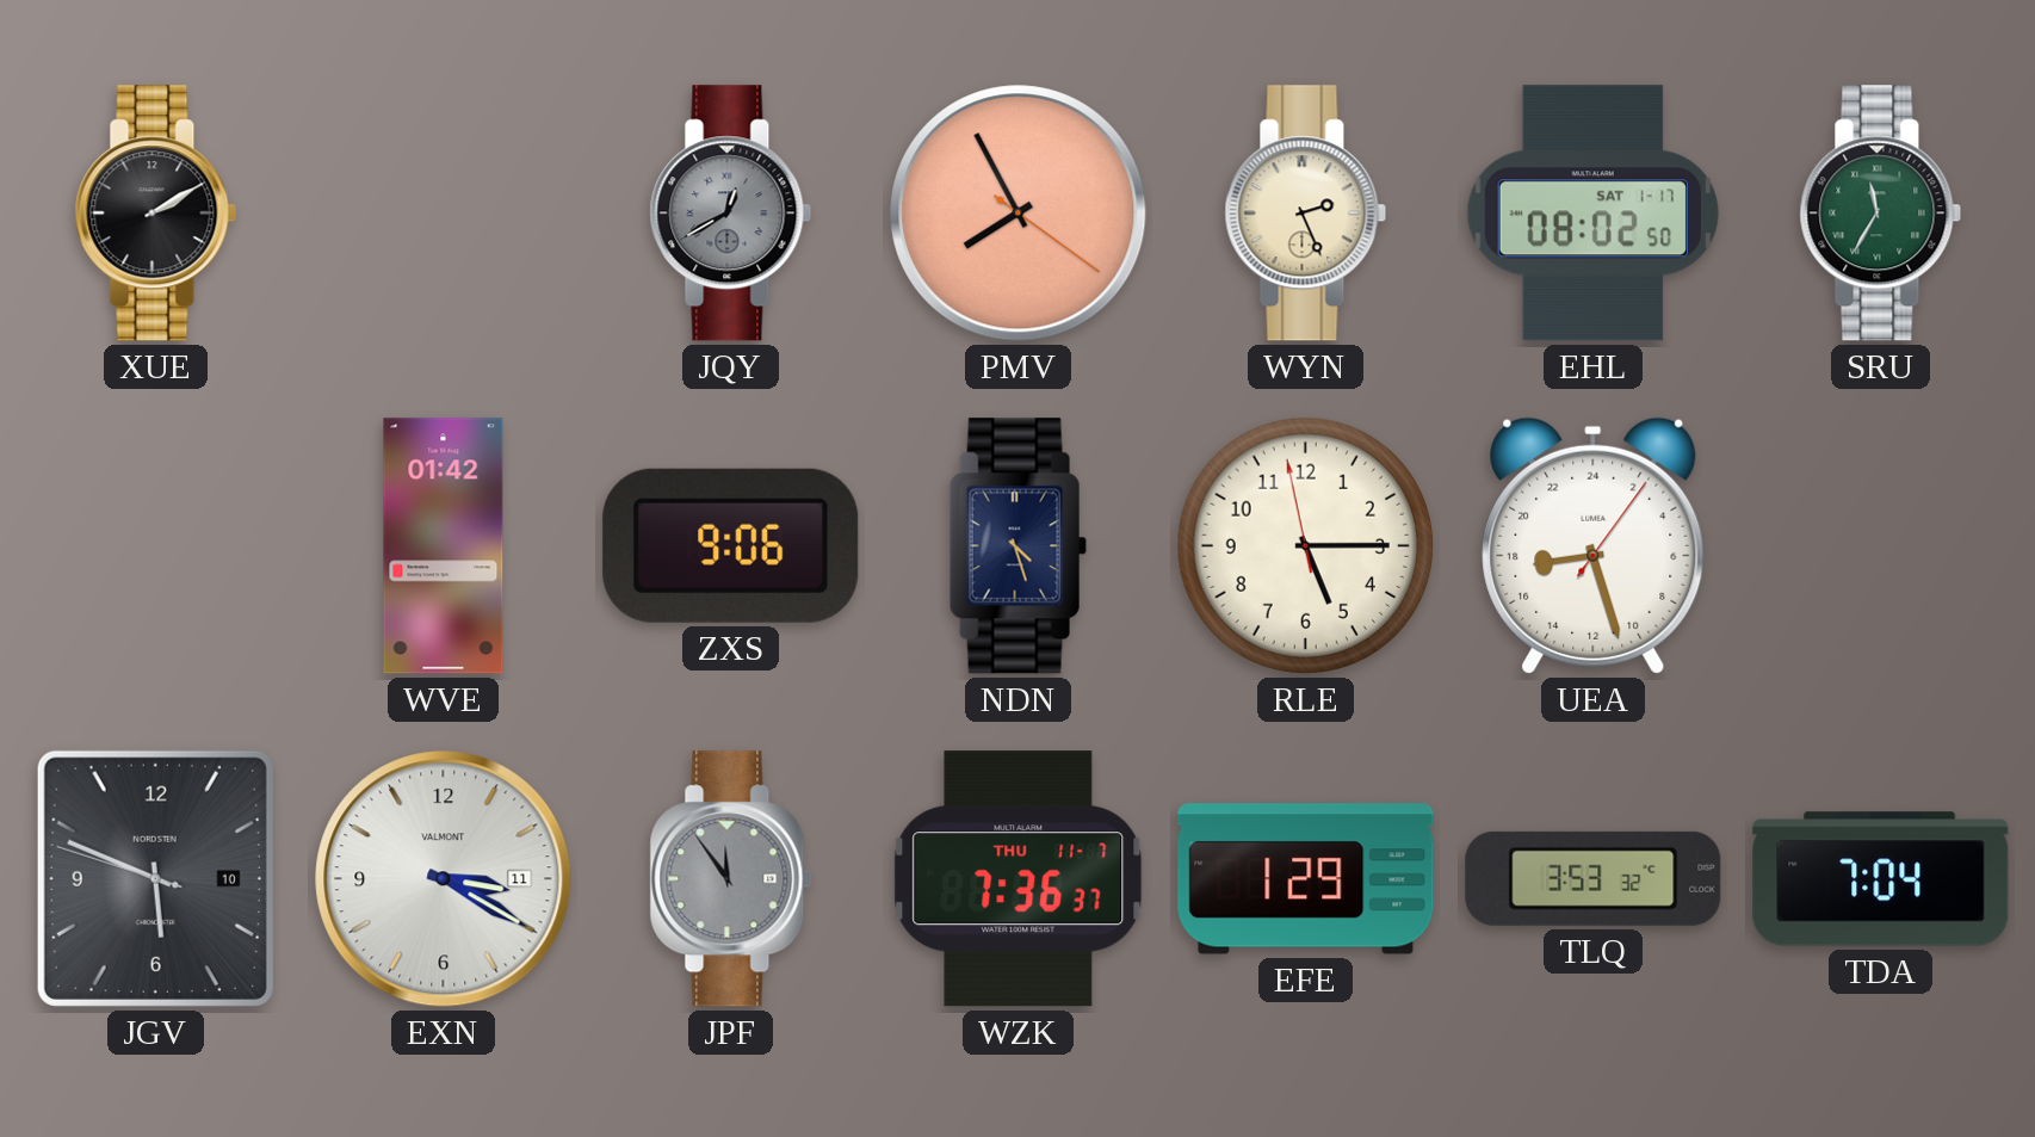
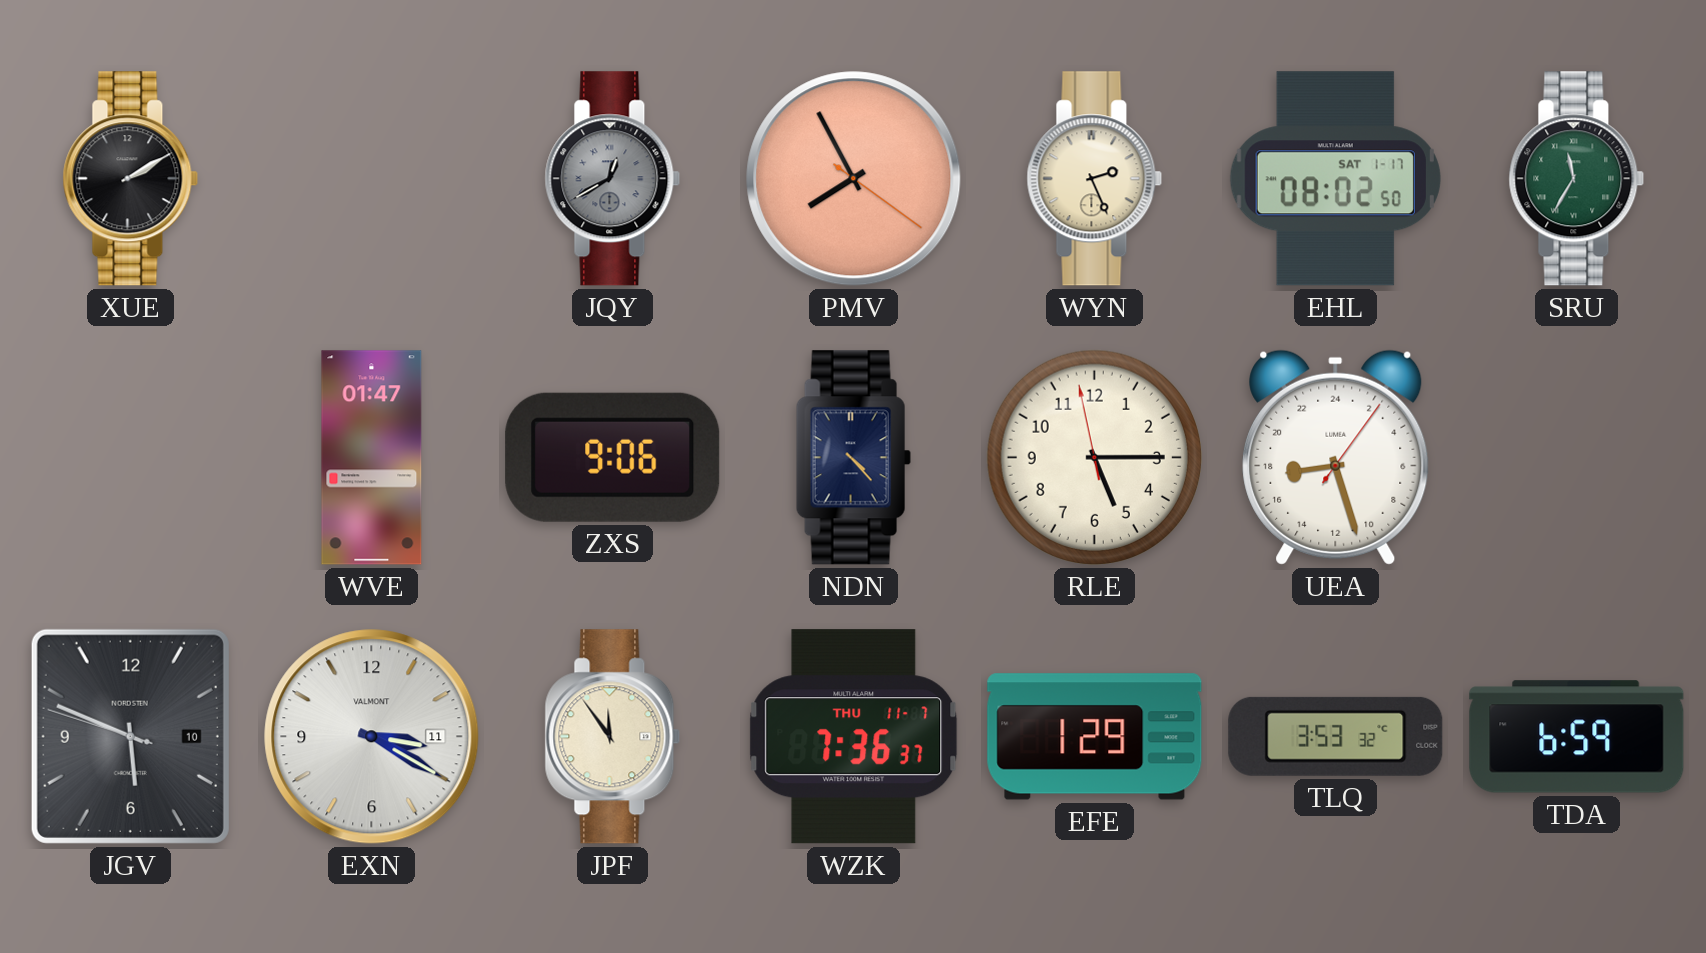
WVE: 01:42 -> 01:47 (372, 458)
NDN: 4:27 -> 4:23 (853, 458)
JPF dial: grey -> cream (613, 737)
TDA: 7:04 -> 6:59 (1577, 737)
